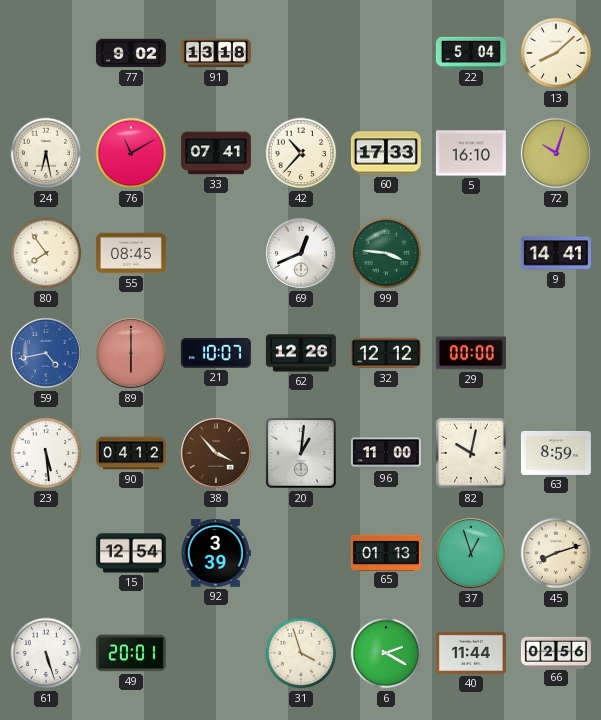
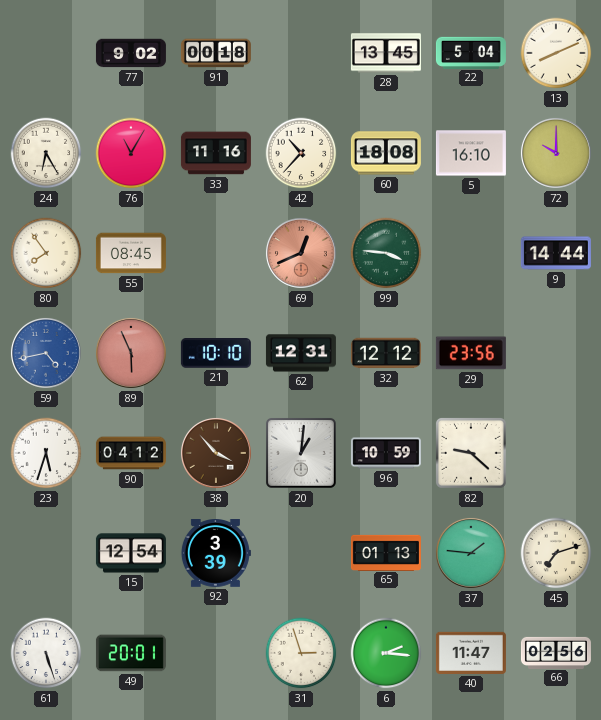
91: 13:18 -> 00:18 (216, 53)
28: none -> 13:45 (386, 53)
13: 8:08 -> 8:11 (556, 53)
24: 6:28 -> 6:25 (46, 153)
76: 11:10 -> 11:05 (131, 153)
33: 07:41 -> 11:16 (216, 153)
60: 17:33 -> 18:08 (386, 153)
72: 10:03 -> 10:00 (556, 153)
69 dial: white -> salmon (301, 253)
9: 14:41 -> 14:44 (556, 253)
89: 6:00 -> 5:56 (131, 353)
21: 10:07 -> 10:10 (216, 353)
62: 12:26 -> 12:31 (301, 353)
29: 00:00 -> 23:56 (471, 353)
23: 5:29 -> 5:33 (46, 453)
96: 11:00 -> 10:59 (386, 453)
82: 10:02 -> 9:22 (472, 454)
63: 8:59 -> none (556, 453)
37: 12:57 -> 1:46 (471, 553)
45: 8:12 -> 7:12 (556, 553)
31: 3:57 -> 2:57 (301, 653)
6: 2:20 -> 2:16 (386, 653)
40: 11:44 -> 11:47 (471, 653)
